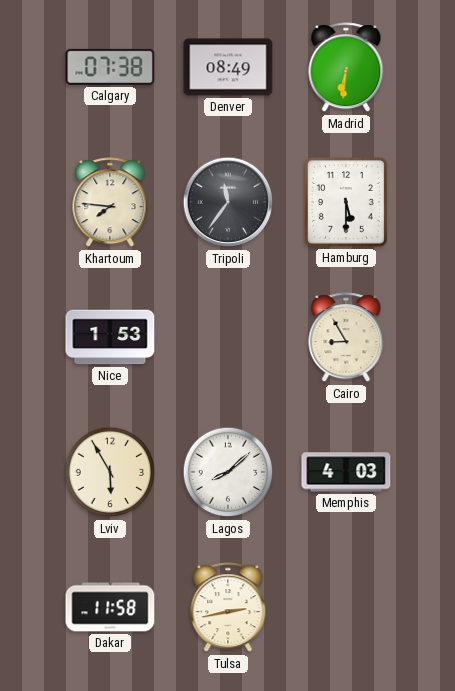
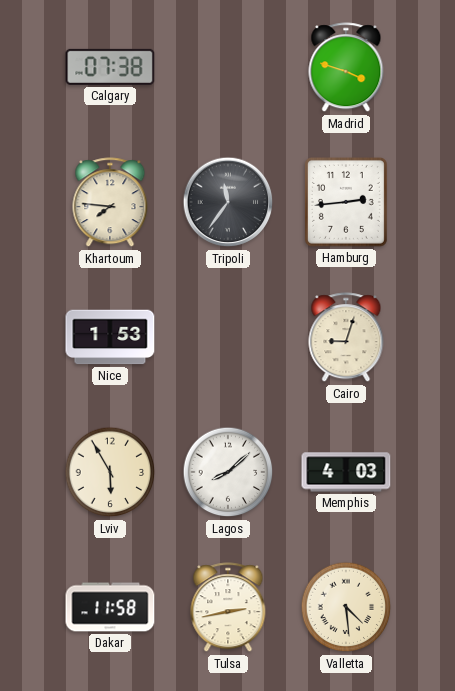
Denver: 08:49 -> none (228, 67)
Madrid: 6:31 -> 3:48 (346, 68)
Hamburg: 5:30 -> 2:44 (346, 202)
Cairo: 8:55 -> 9:03 (346, 338)
Valletta: none -> 4:29 (346, 607)
